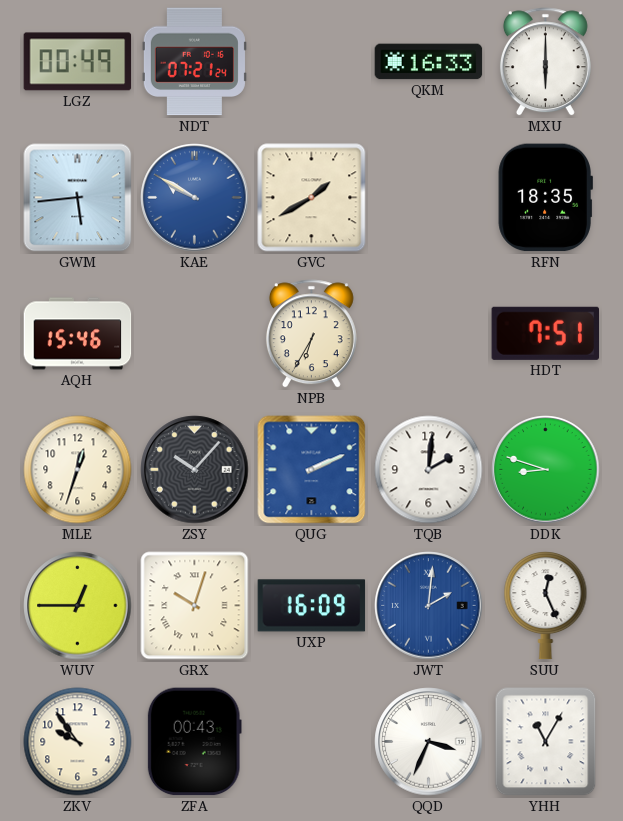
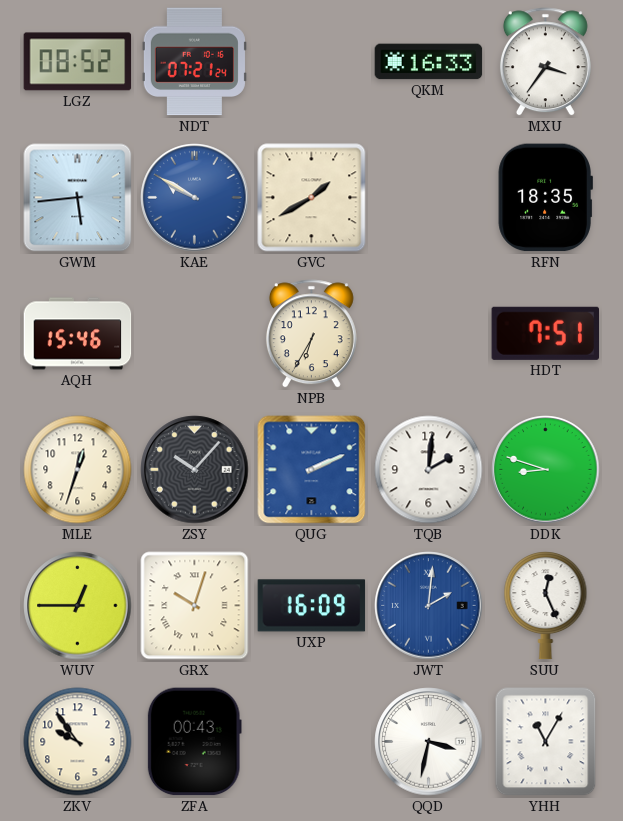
LGZ: 00:49 -> 08:52 (78, 62)
MXU: 6:00 -> 3:36 (545, 62)
QQD: 3:34 -> 3:32 (429, 742)
